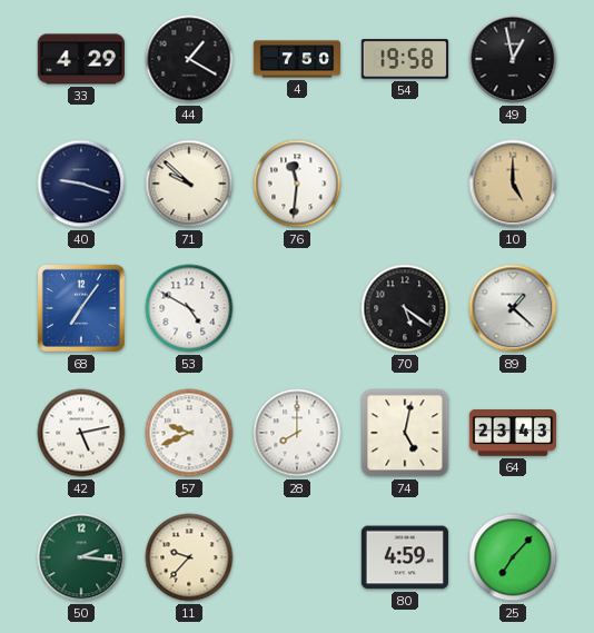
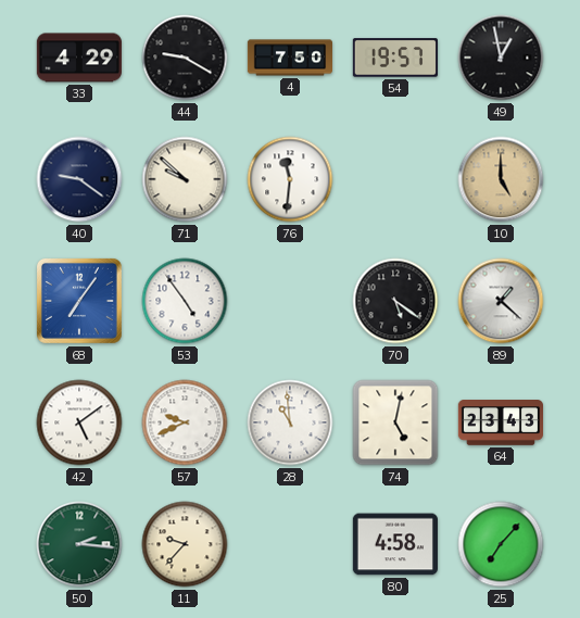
44: 1:20 -> 9:20 (185, 58)
54: 19:58 -> 19:57 (395, 58)
40: 9:18 -> 9:21 (79, 179)
53: 4:50 -> 4:54 (185, 301)
42: 5:13 -> 5:09 (79, 422)
28: 8:00 -> 10:59 (290, 422)
80: 4:59 -> 4:58 (395, 544)
